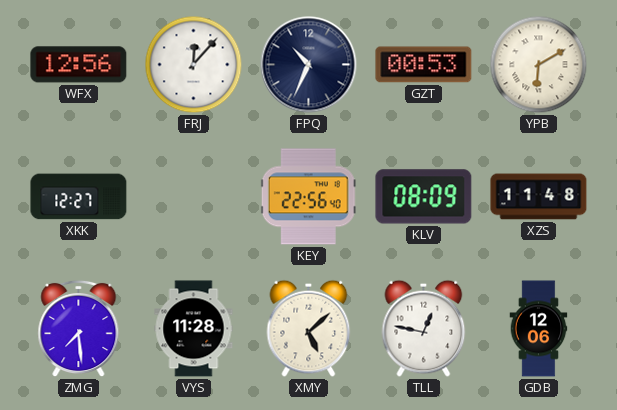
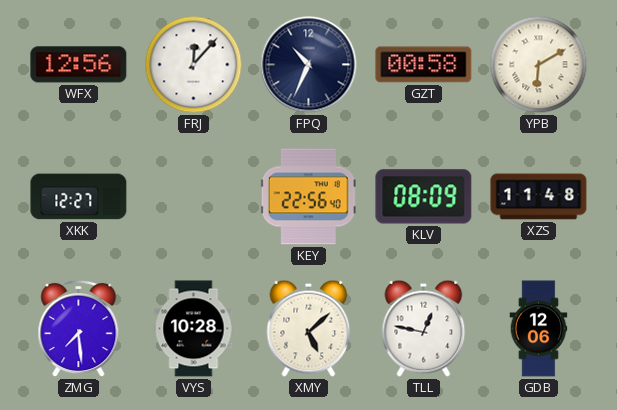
GZT: 00:53 -> 00:58 (424, 65)
VYS: 11:28 -> 10:28 (194, 329)
